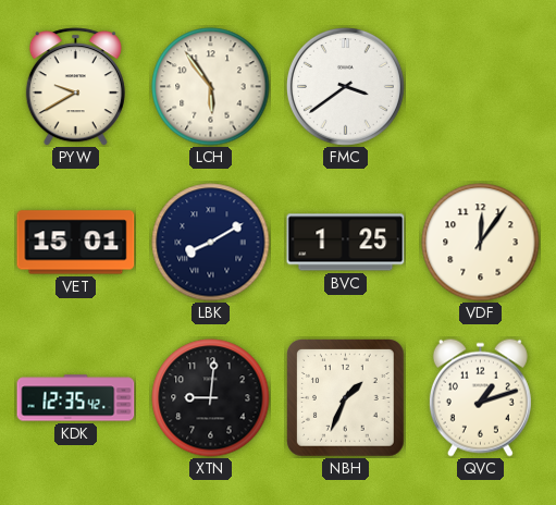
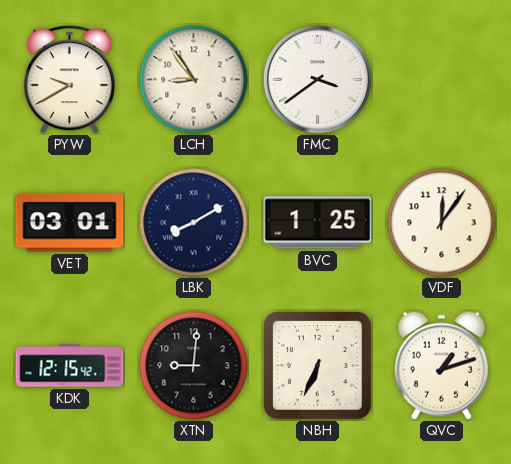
LCH: 5:54 -> 8:54 (194, 80)
VET: 15:01 -> 03:01 (70, 223)
KDK: 12:35 -> 12:15 (70, 366)
NBH: 1:34 -> 6:34 (318, 366)
